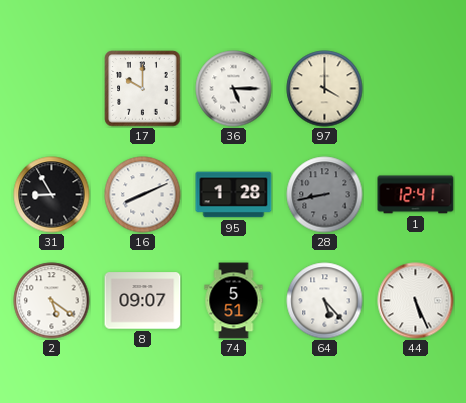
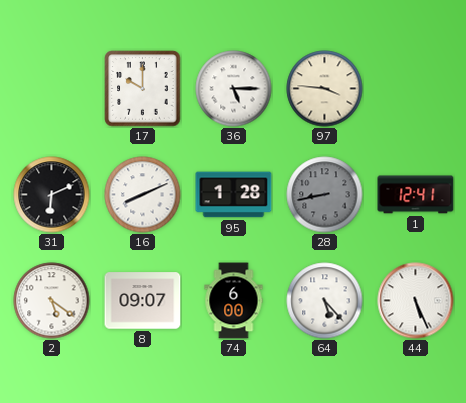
97: 4:00 -> 3:46 (325, 89)
31: 8:55 -> 6:11 (52, 195)
74: 5:51 -> 6:00 (234, 301)
